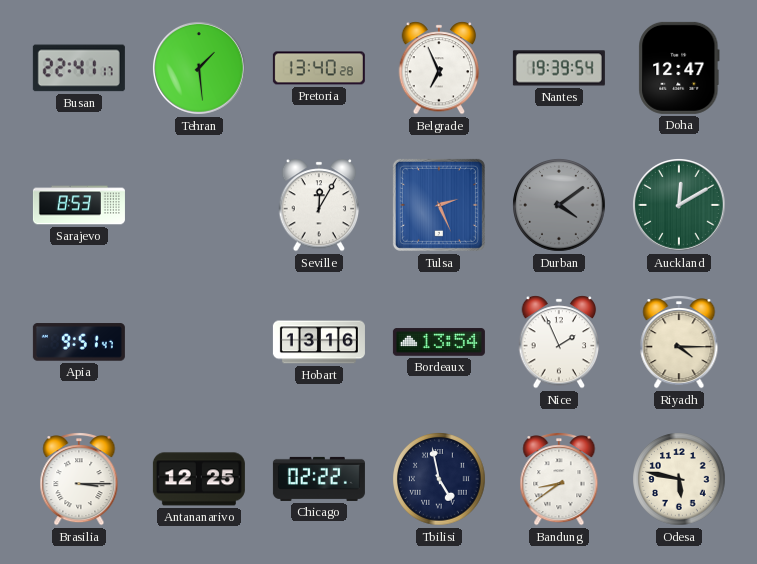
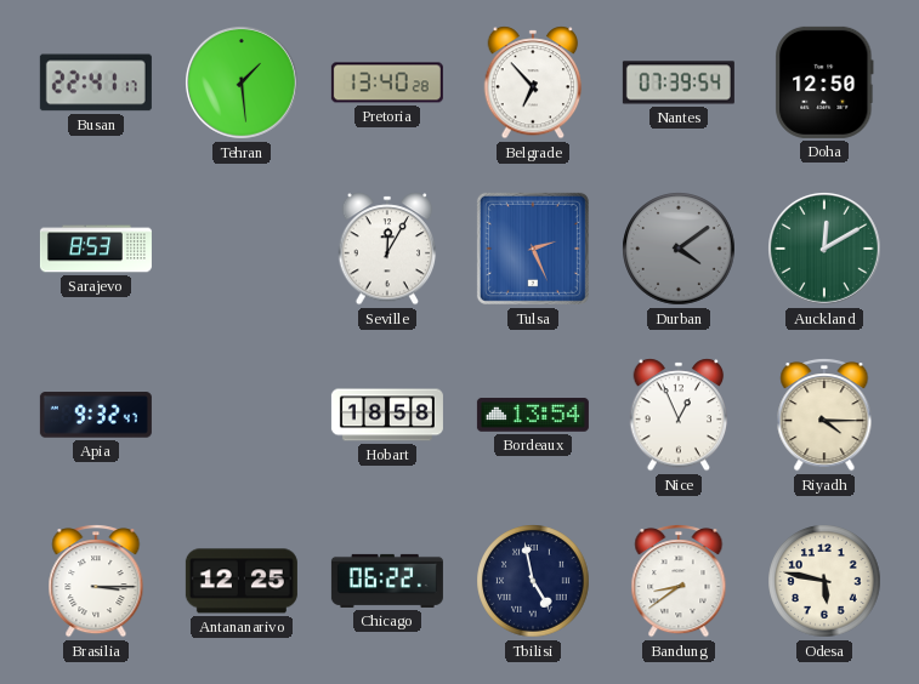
Belgrade: 6:56 -> 6:53 (533, 82)
Nantes: 19:39 -> 07:39 (679, 82)
Doha: 12:47 -> 12:50 (824, 82)
Apia: 9:51 -> 9:32 (96, 415)
Hobart: 13:16 -> 18:58 (387, 415)
Nice: 1:56 -> 12:56 (679, 415)
Chicago: 02:22 -> 06:22 (387, 581)
